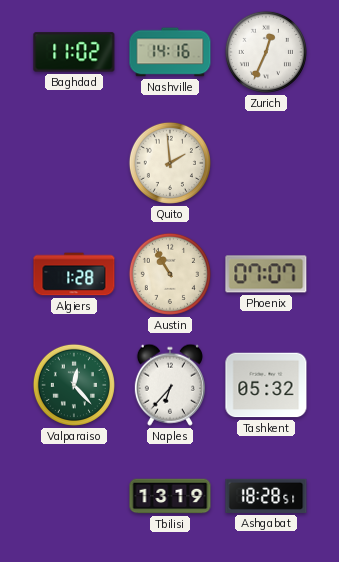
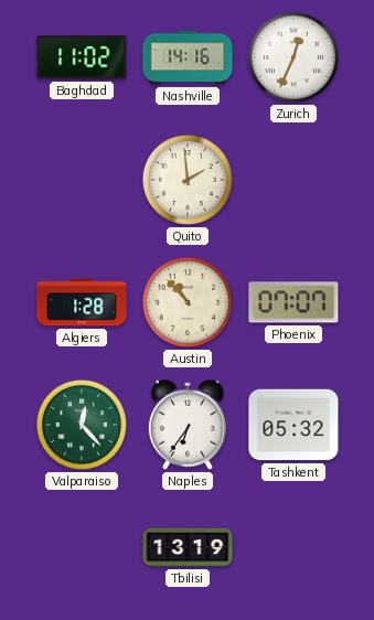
Austin: 10:55 -> 10:53 (188, 302)
Naples: 6:37 -> 6:36 (188, 425)
Ashgabat: 18:28 -> none (266, 496)
